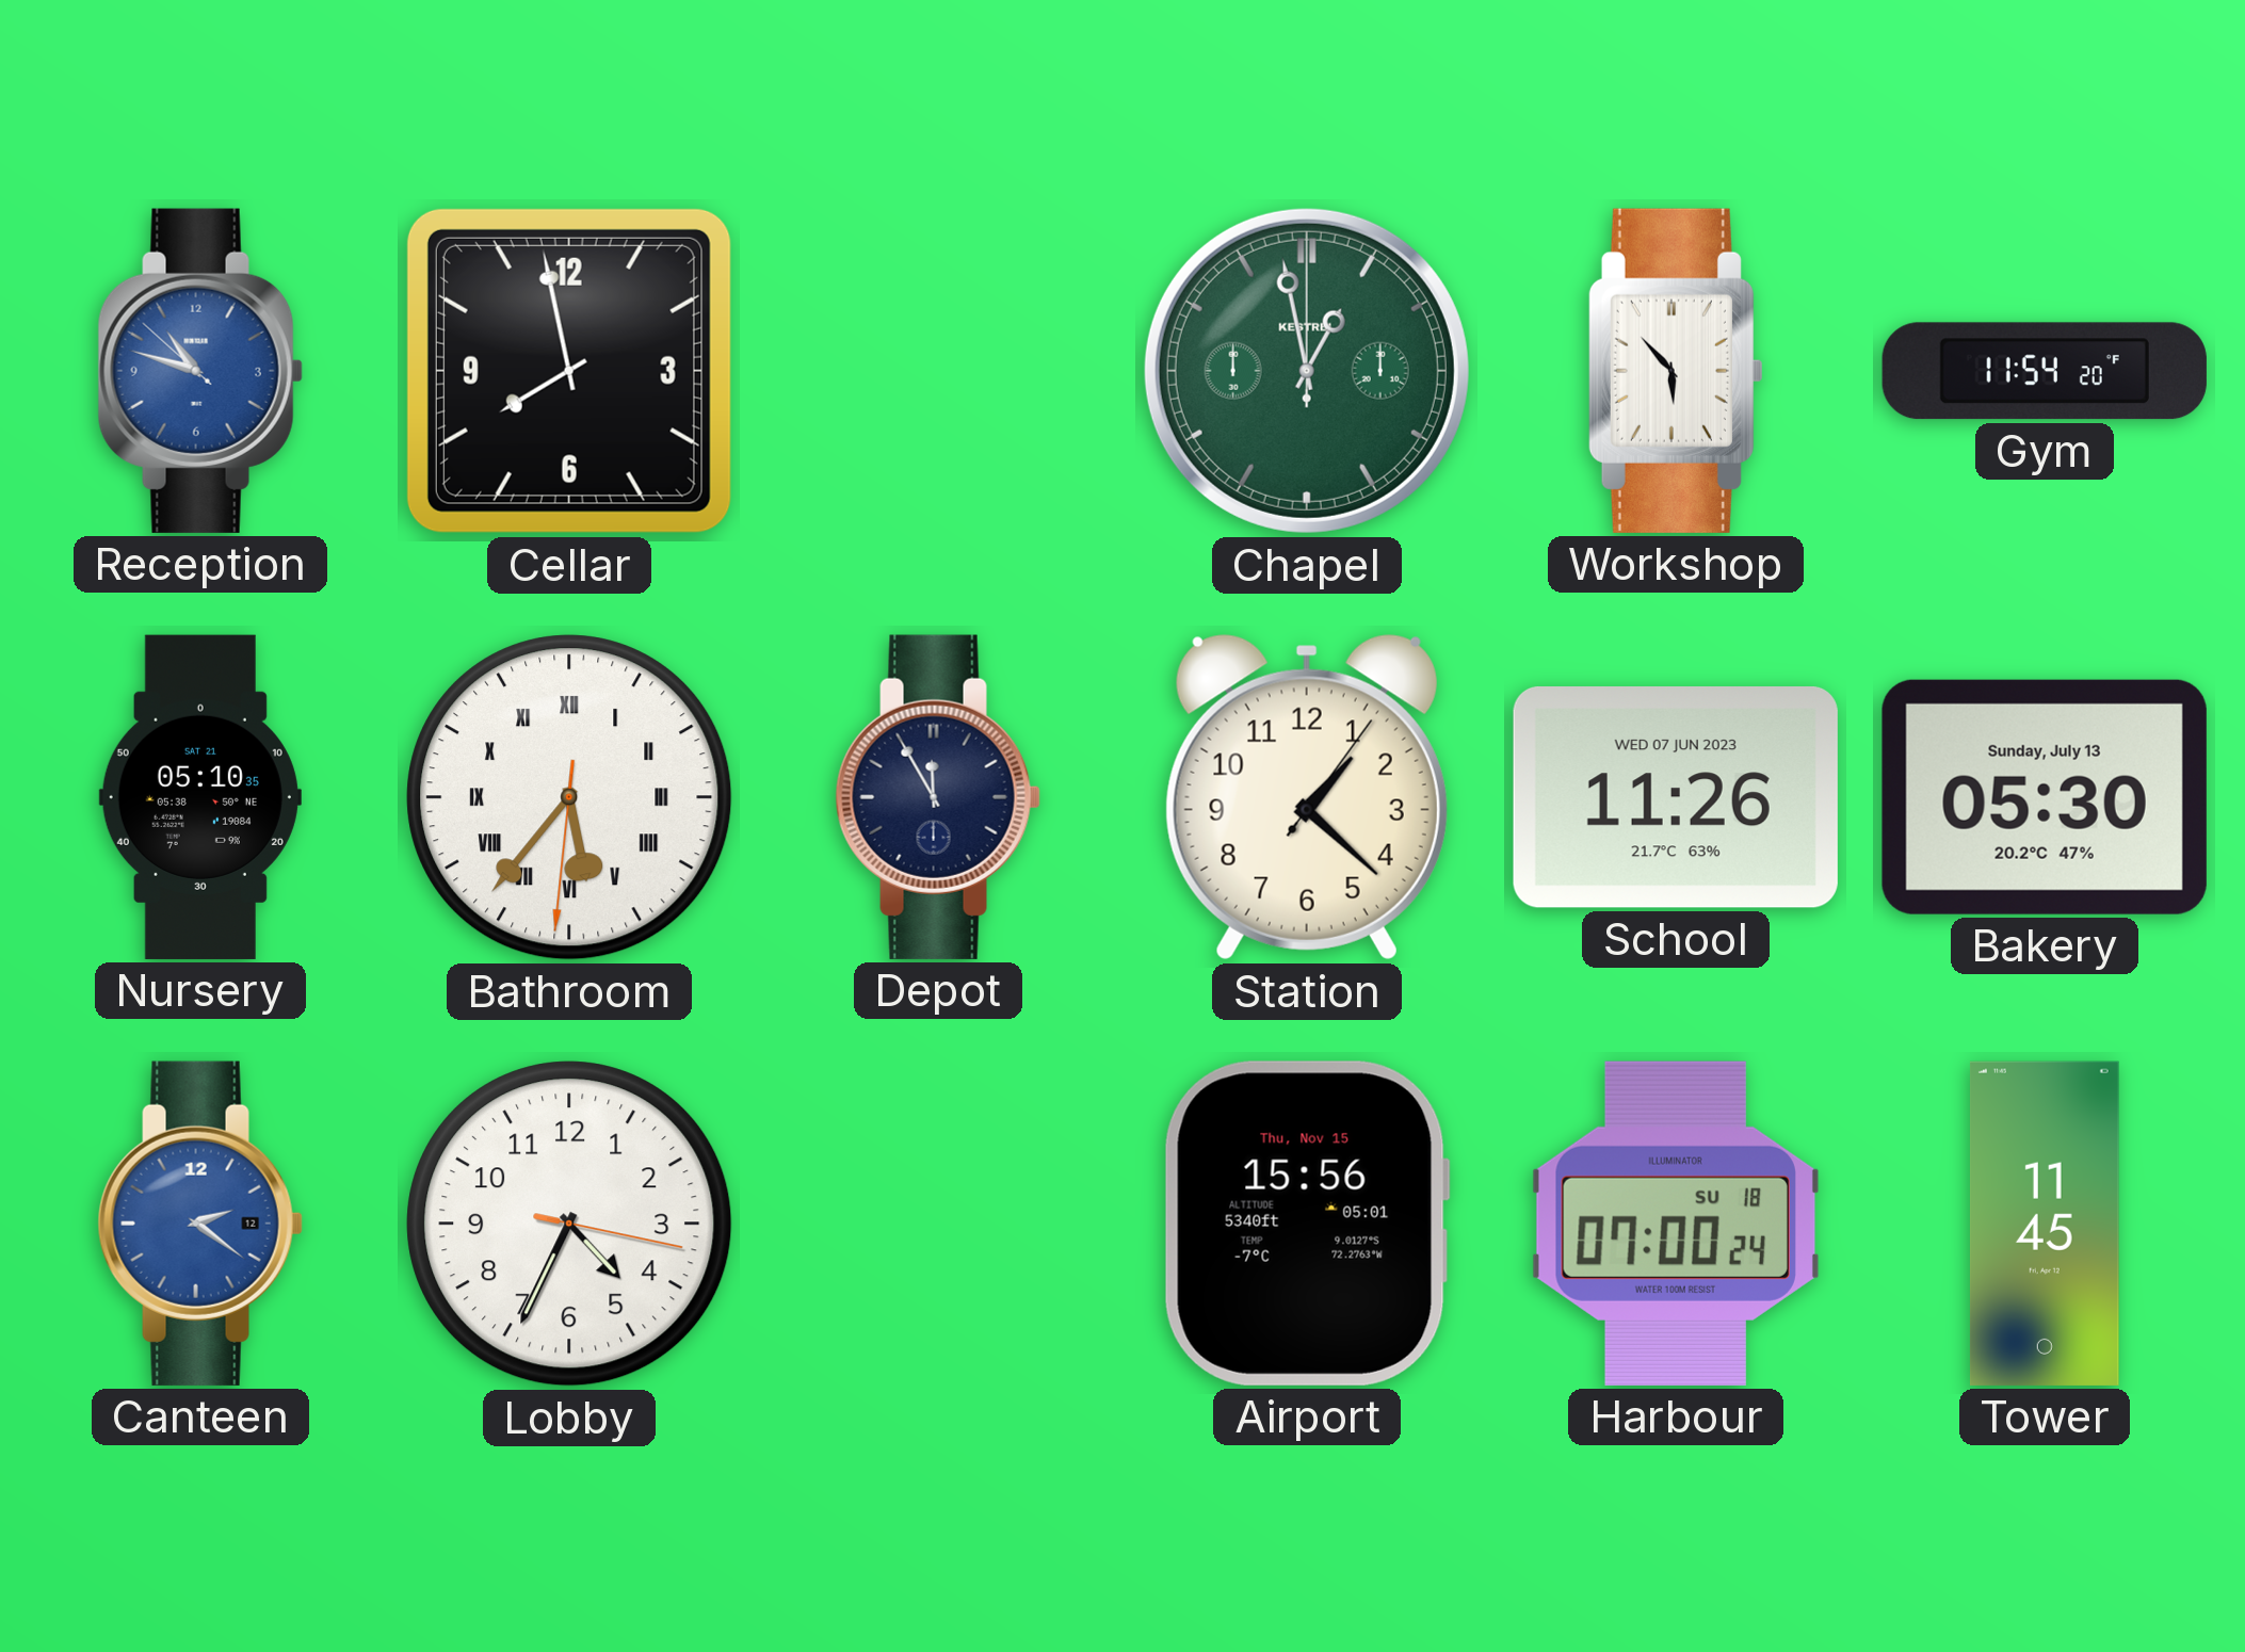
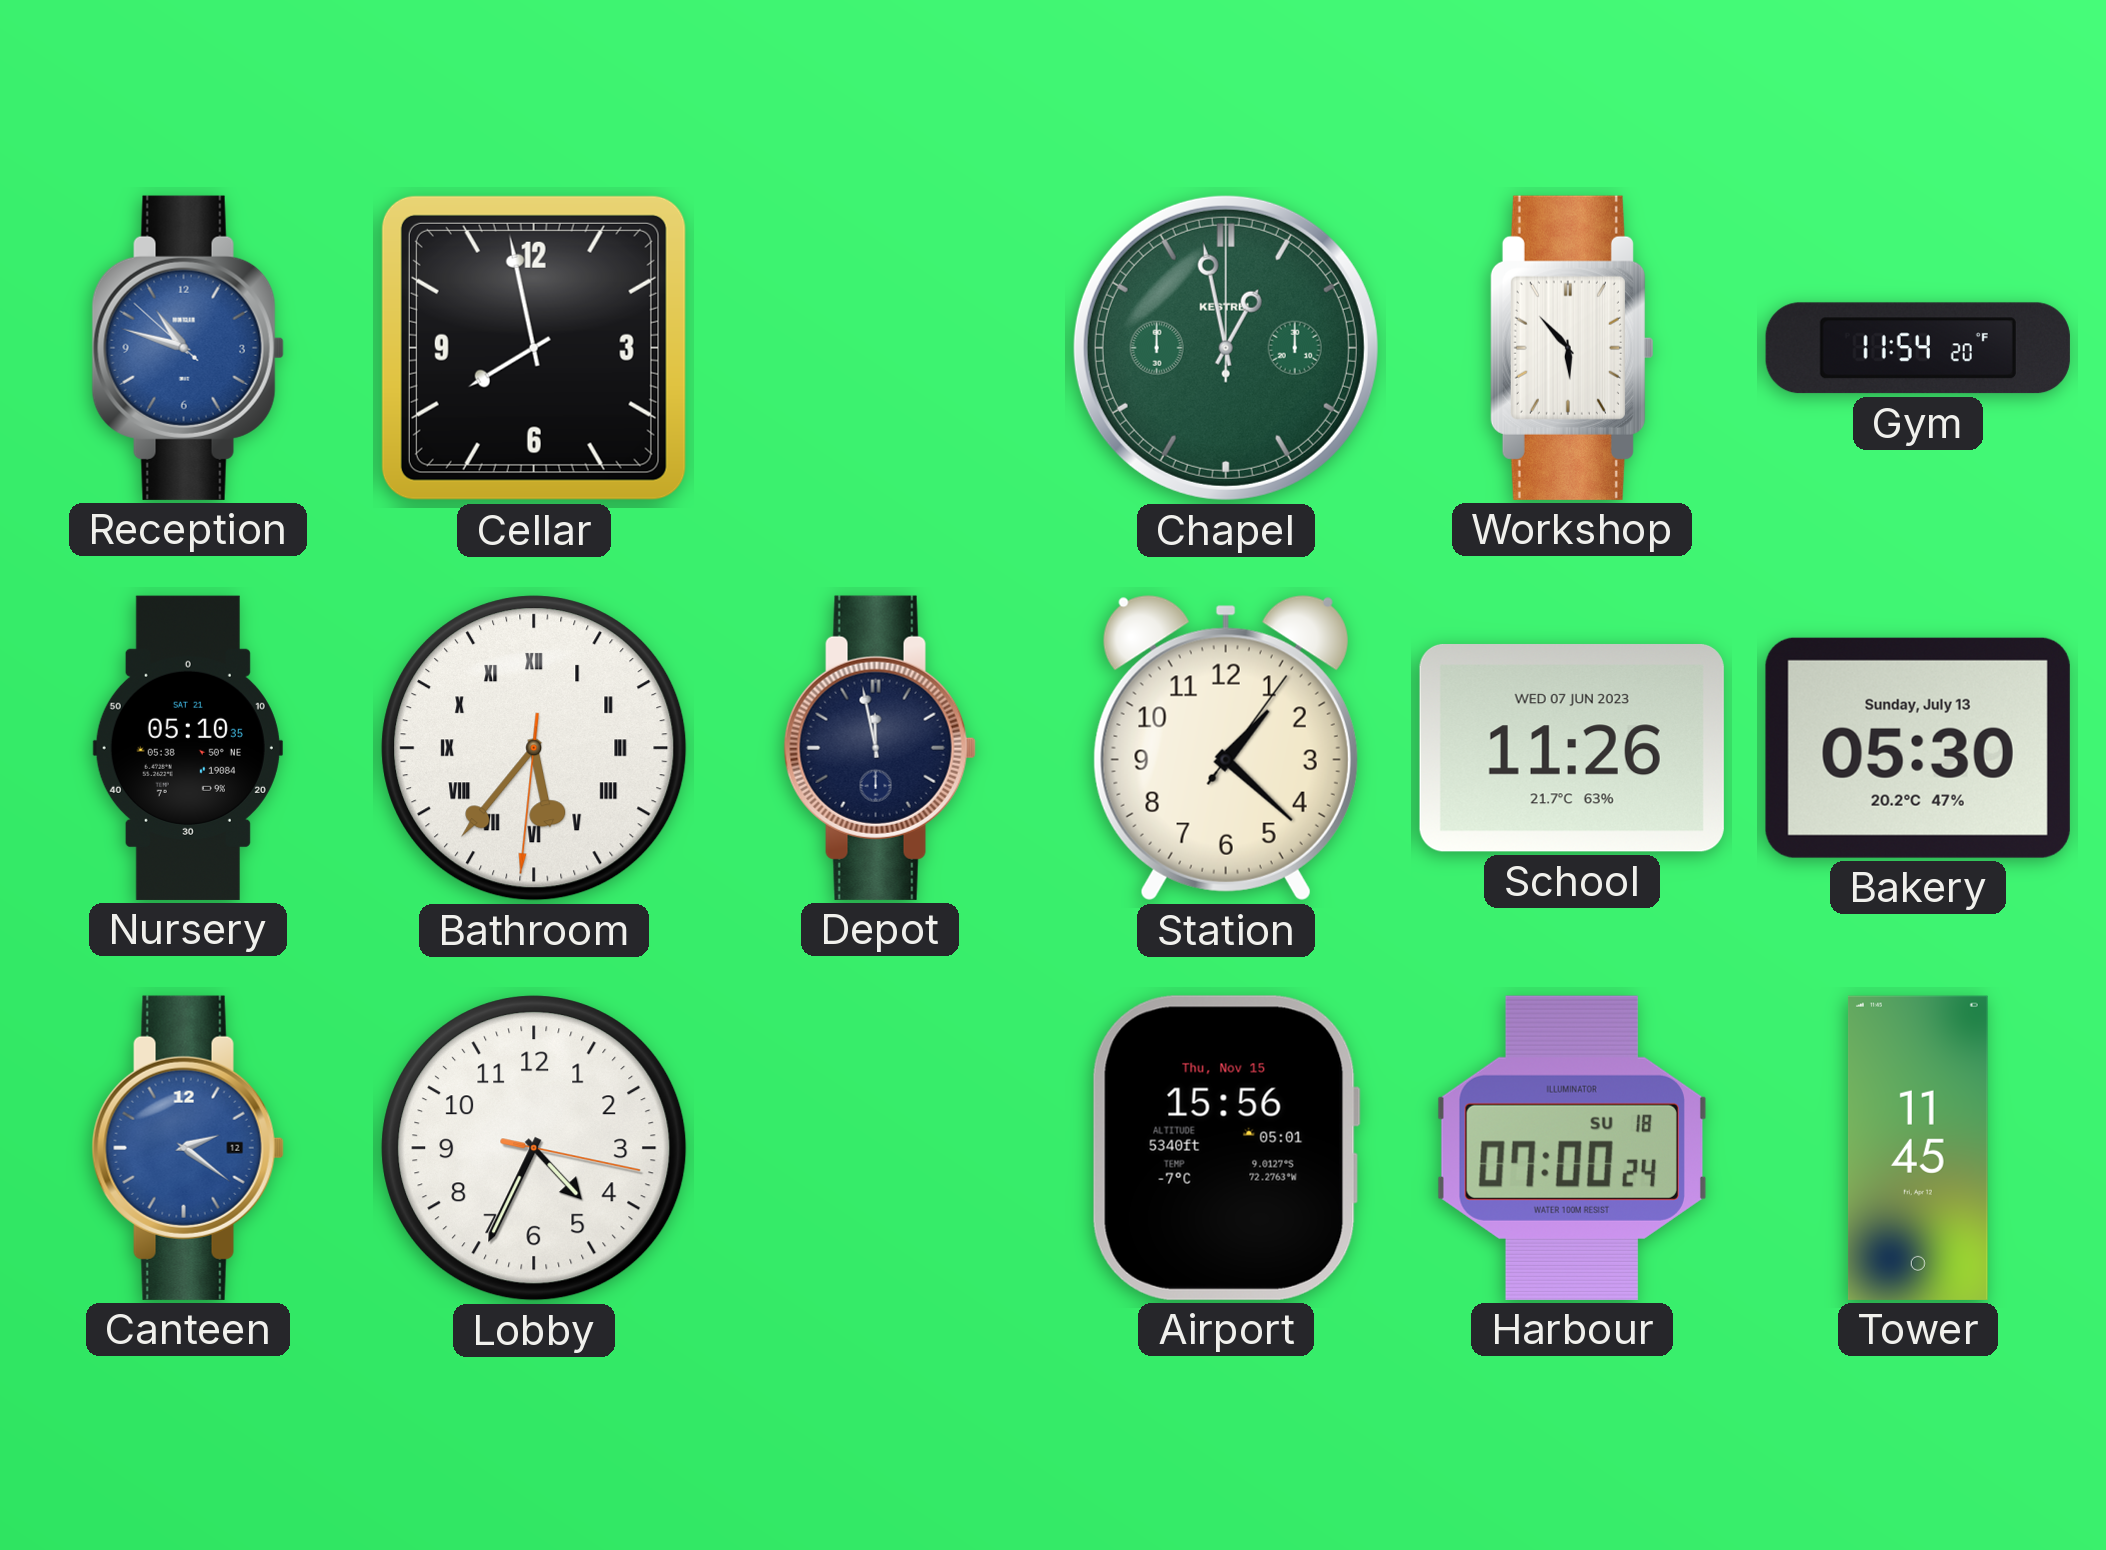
Depot: 11:55 -> 11:58 (880, 748)
